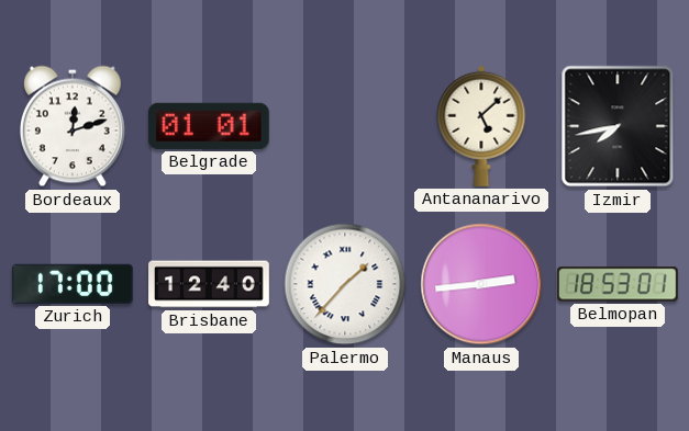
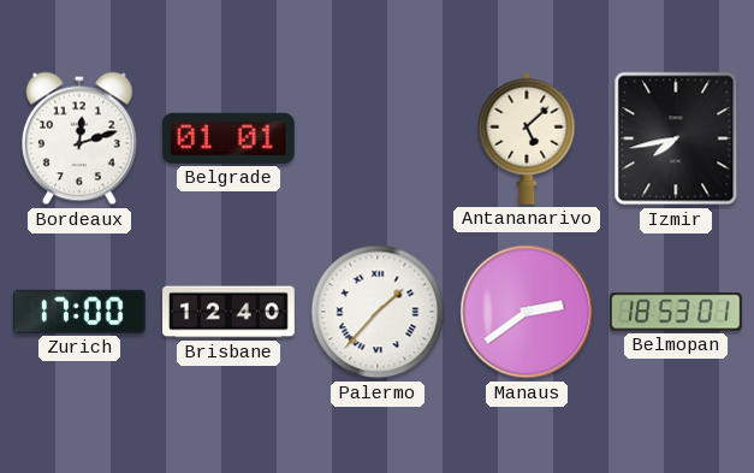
Manaus: 2:44 -> 2:39 (527, 312)
